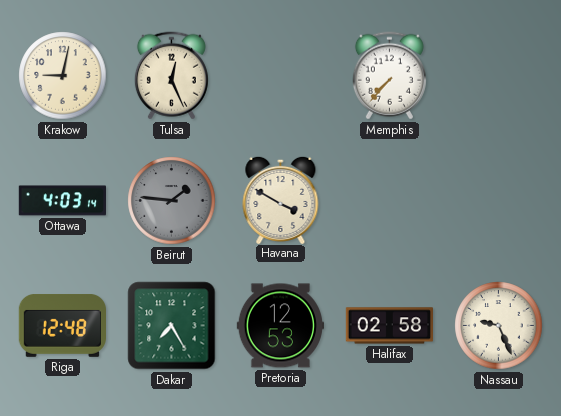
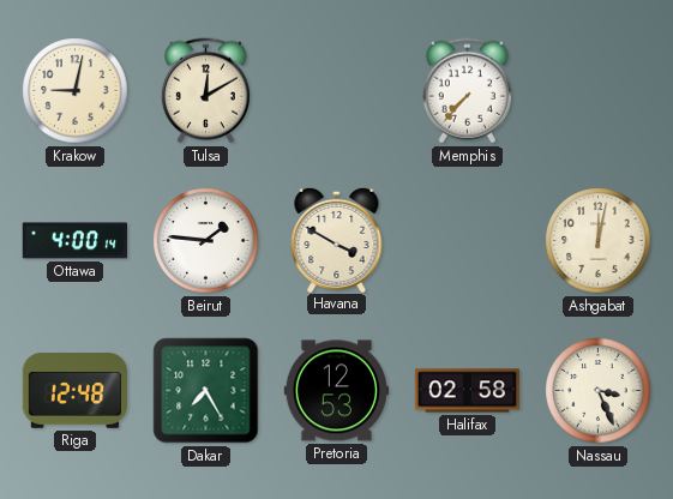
Tulsa: 12:26 -> 12:10 (205, 91)
Ottawa: 4:03 -> 4:00 (74, 241)
Beirut dial: grey -> white (206, 241)
Ashgabat: none -> 12:02 (599, 241)
Nassau: 9:26 -> 3:26 (599, 391)
